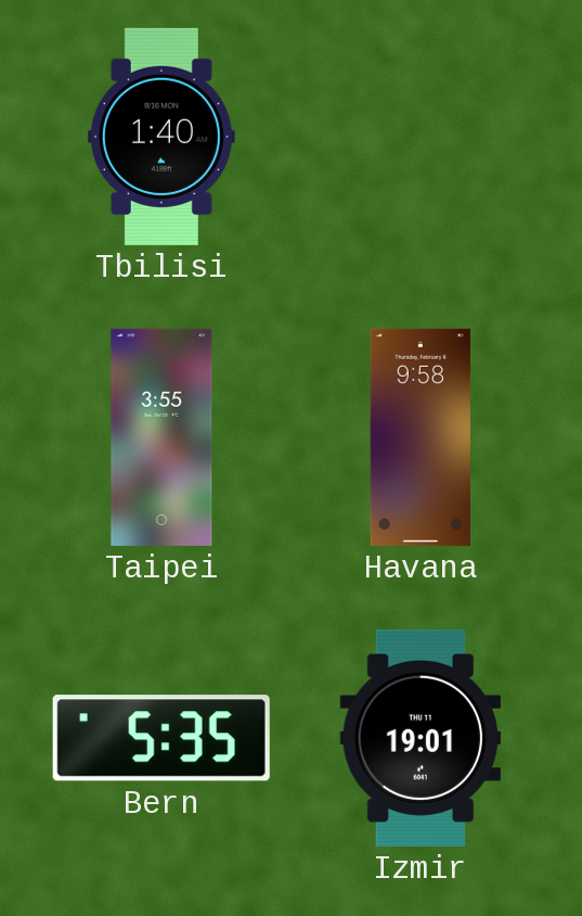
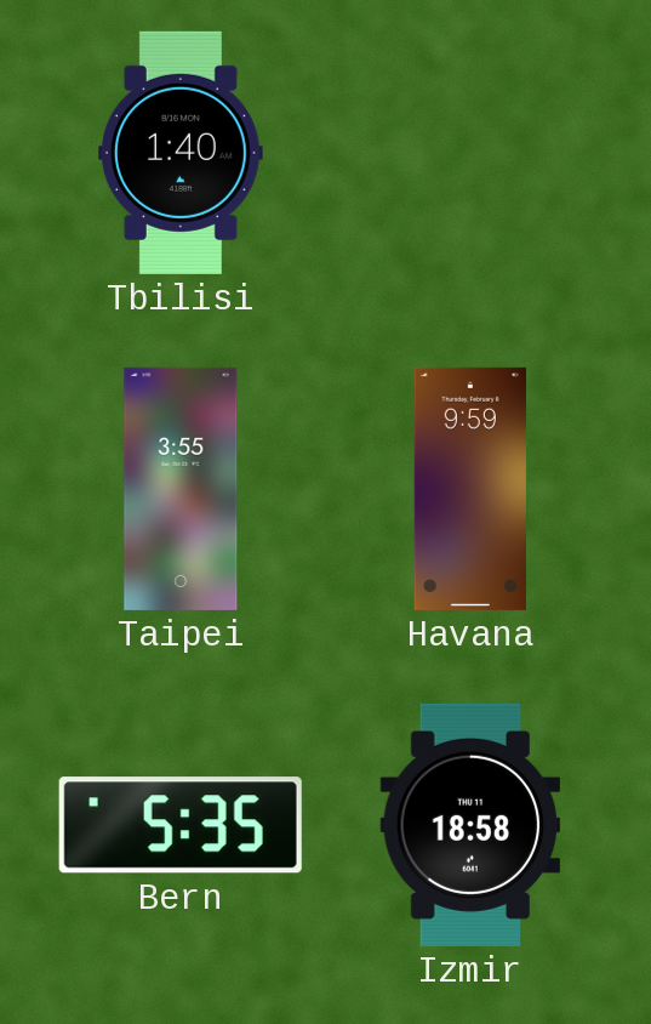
Havana: 9:58 -> 9:59 (470, 489)
Izmir: 19:01 -> 18:58 (470, 825)
